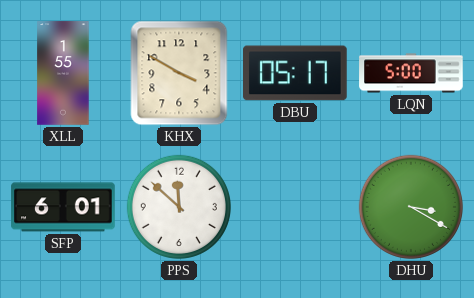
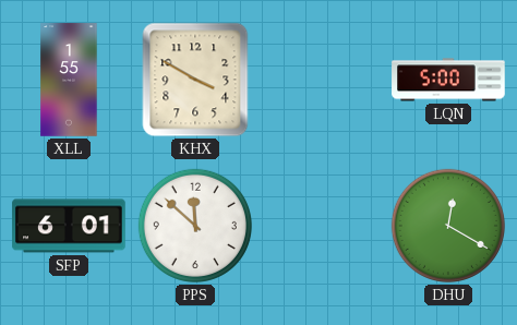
DBU: 05:17 -> none (296, 73)
DHU: 3:20 -> 12:20 (448, 226)
